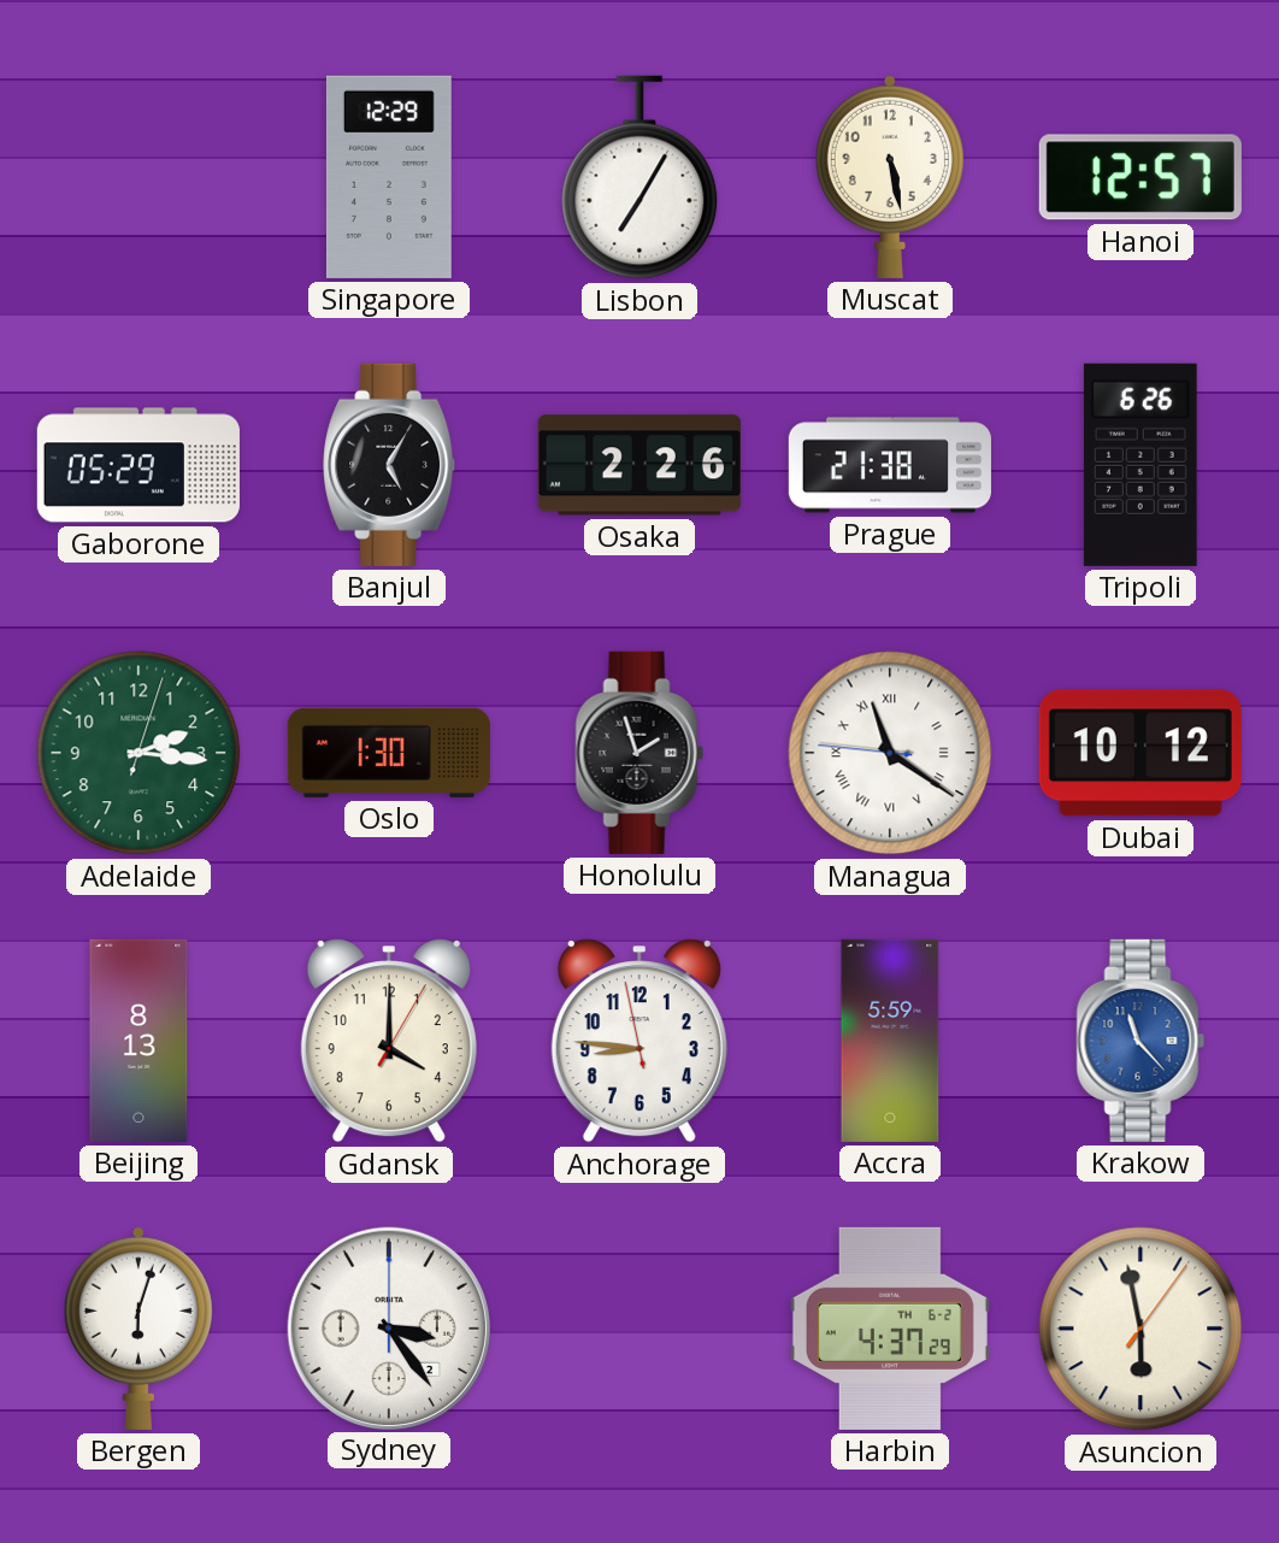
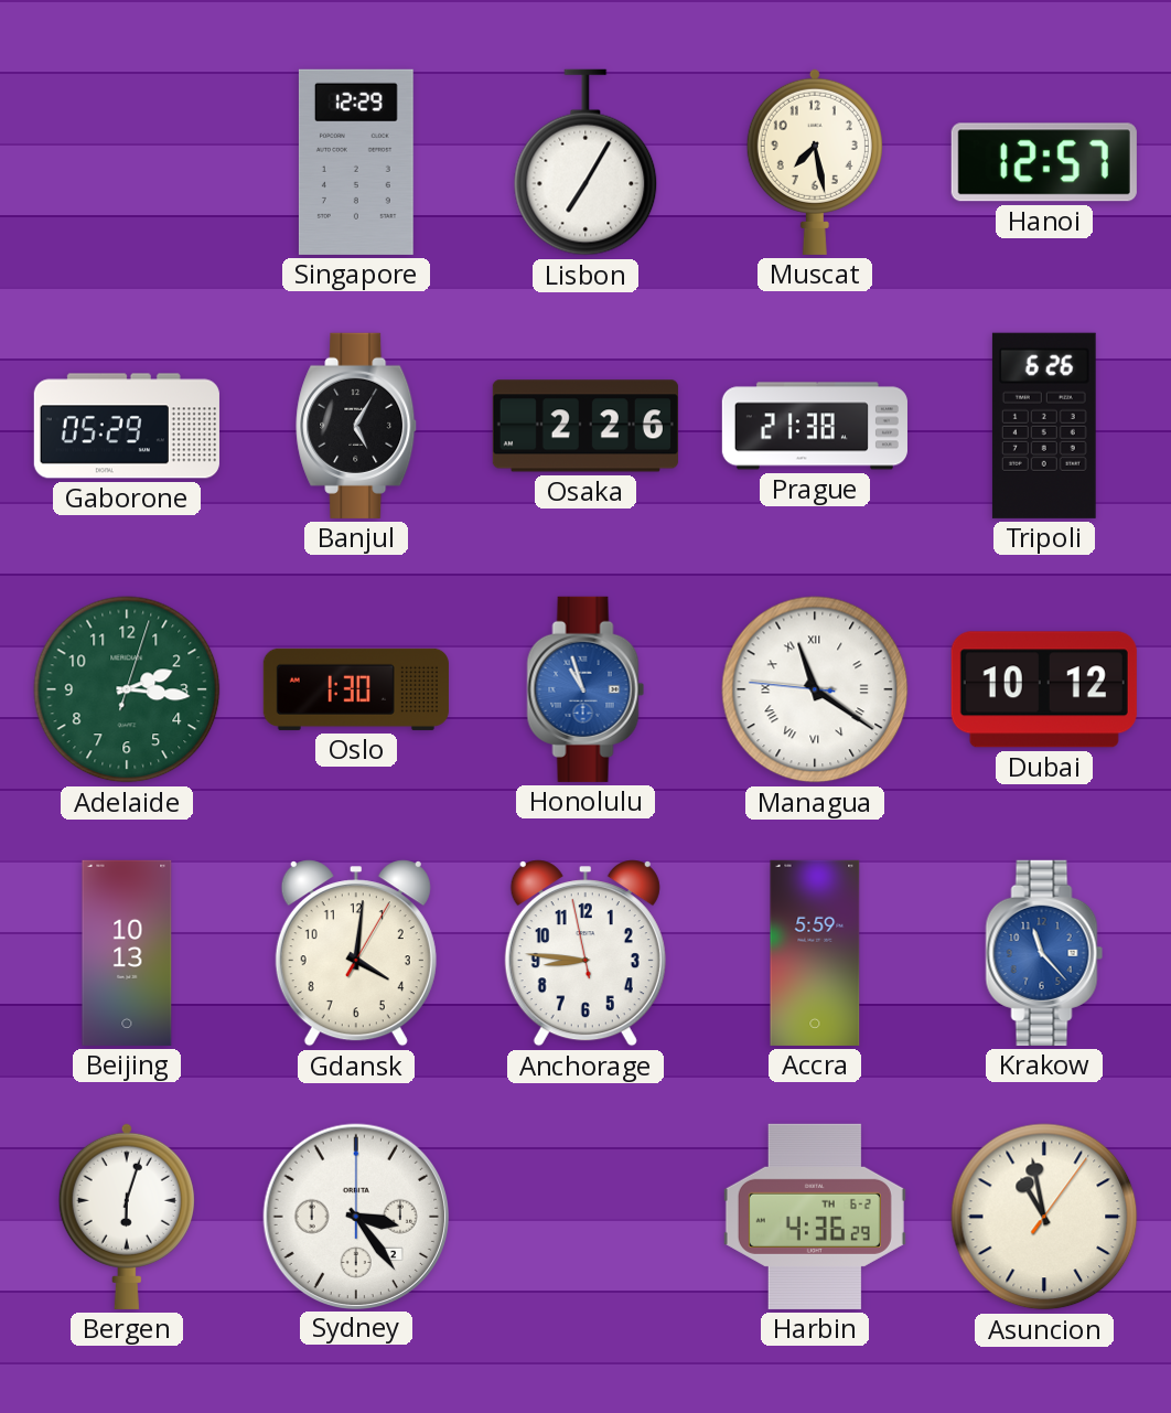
Muscat: 5:28 -> 7:28 (815, 161)
Honolulu: 1:57 -> 10:57 (585, 689)
Honolulu dial: black -> blue (585, 689)
Beijing: 8:13 -> 10:13 (127, 953)
Gdansk: 4:00 -> 4:01 (356, 953)
Harbin: 4:37 -> 4:36 (815, 1217)
Asuncion: 5:58 -> 10:58 (1044, 1217)
